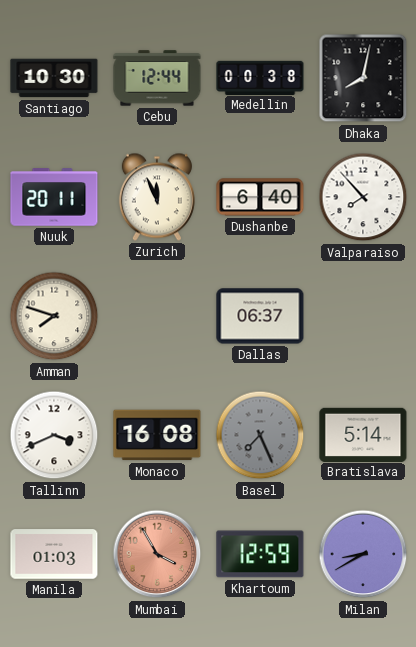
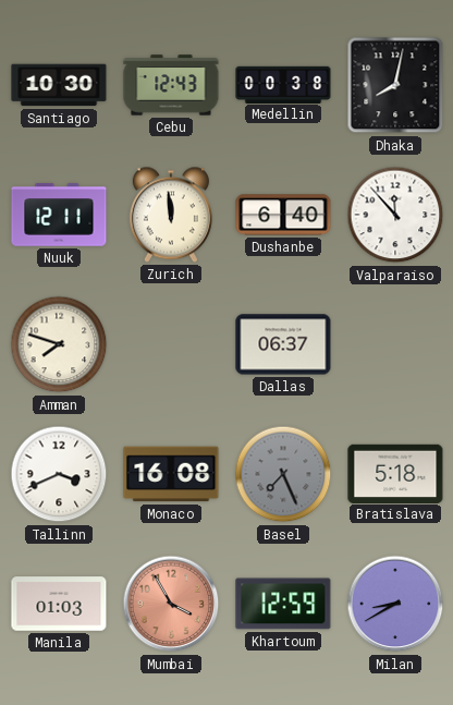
Cebu: 12:44 -> 12:43 (171, 85)
Nuuk: 20:11 -> 12:11 (59, 215)
Zurich: 11:56 -> 11:59 (171, 215)
Valparaiso: 7:53 -> 11:53 (395, 215)
Bratislava: 5:14 -> 5:18 (395, 473)
